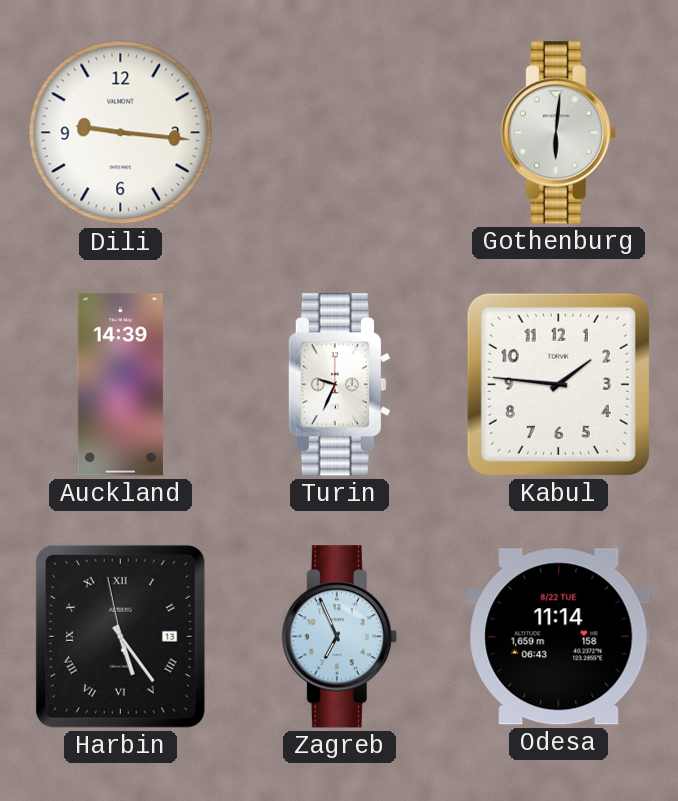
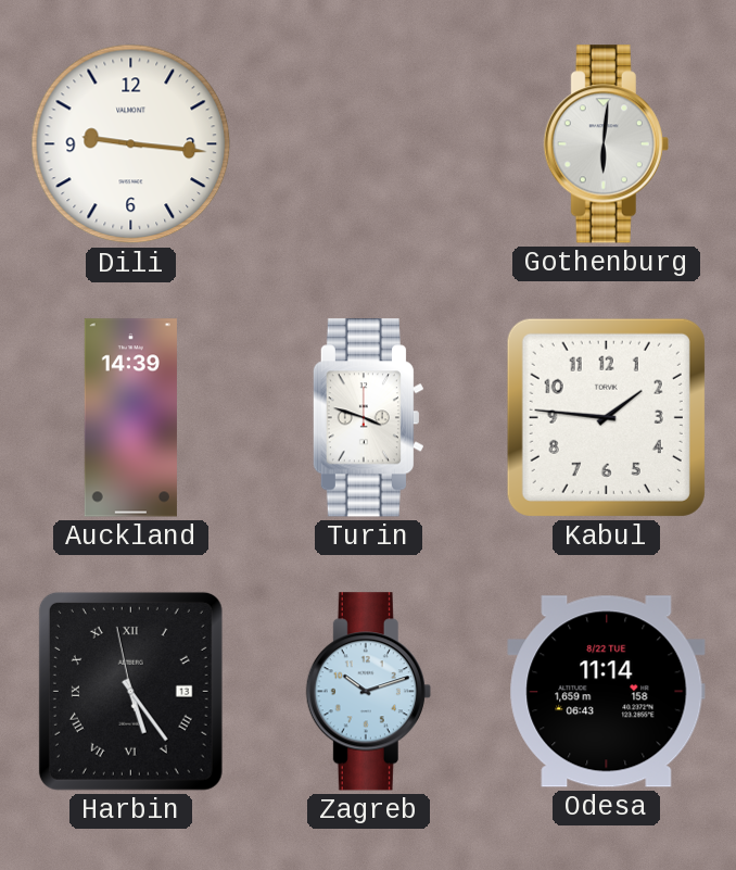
Turin: 9:34 -> 3:48 (368, 418)
Zagreb: 6:56 -> 10:12 (368, 692)
